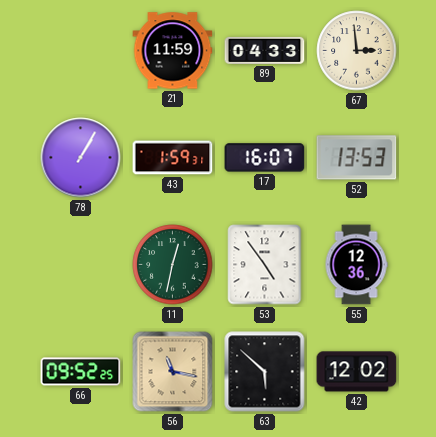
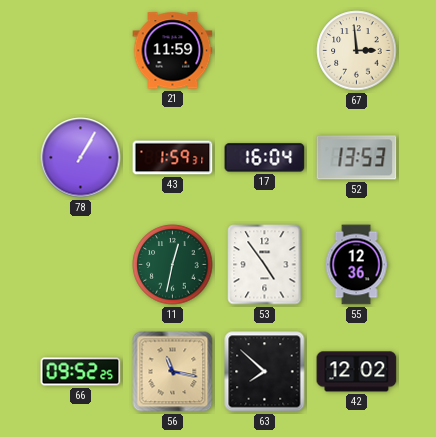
89: 04:33 -> none (265, 50)
17: 16:07 -> 16:04 (265, 158)
63: 5:52 -> 7:52 (265, 372)
